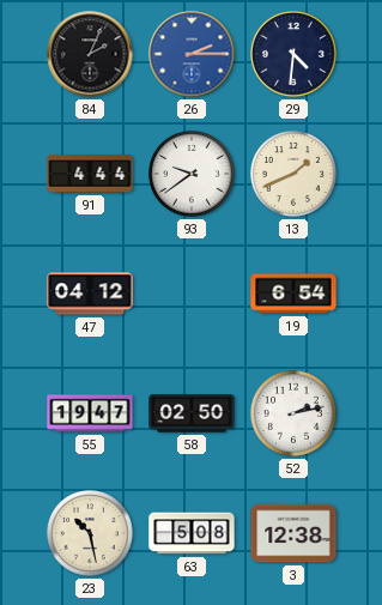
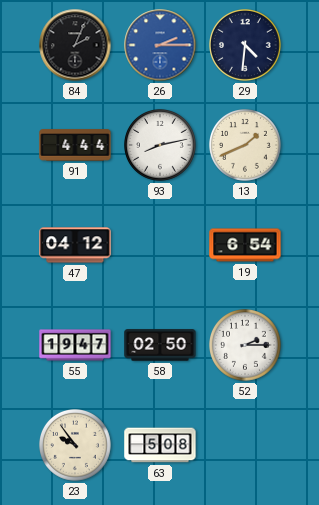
93: 9:39 -> 8:13 (161, 146)
52: 2:13 -> 2:15 (246, 346)
23: 10:28 -> 9:54 (76, 446)
3: 12:38 -> none (293, 533)
